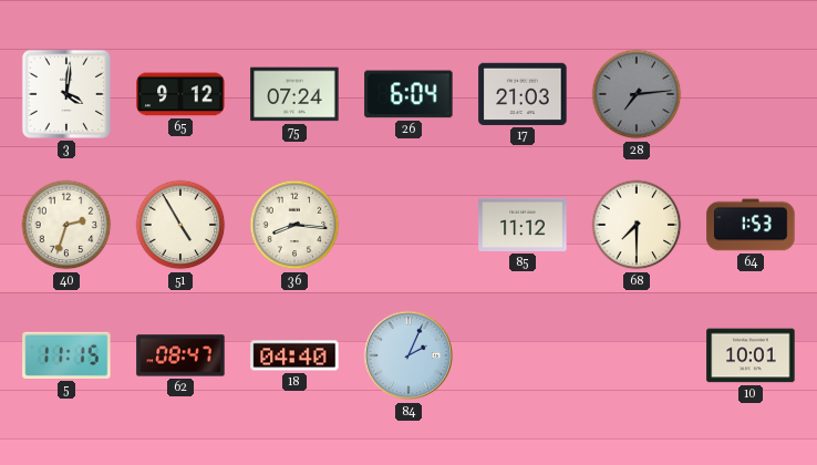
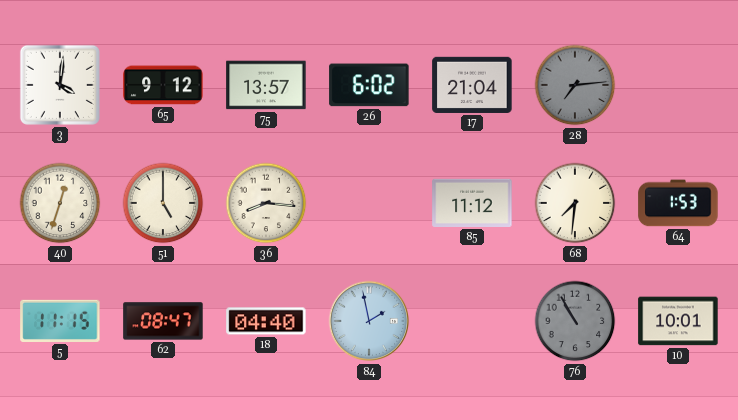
75: 07:24 -> 13:57 (266, 85)
26: 6:04 -> 6:02 (369, 85)
17: 21:03 -> 21:04 (472, 85)
40: 2:33 -> 12:33 (60, 203)
51: 4:55 -> 5:00 (163, 203)
68: 7:30 -> 7:31 (575, 203)
84: 2:04 -> 1:58 (369, 321)
76: none -> 10:55 (575, 321)
